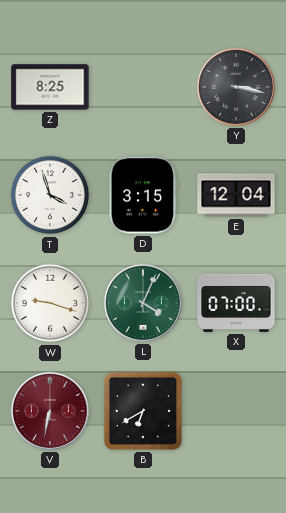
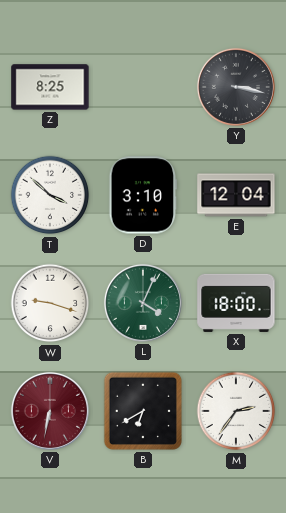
T: 3:57 -> 3:52 (50, 195)
D: 3:15 -> 3:10 (143, 195)
X: 07:00 -> 18:00 (236, 303)
M: none -> 2:36 (236, 411)
